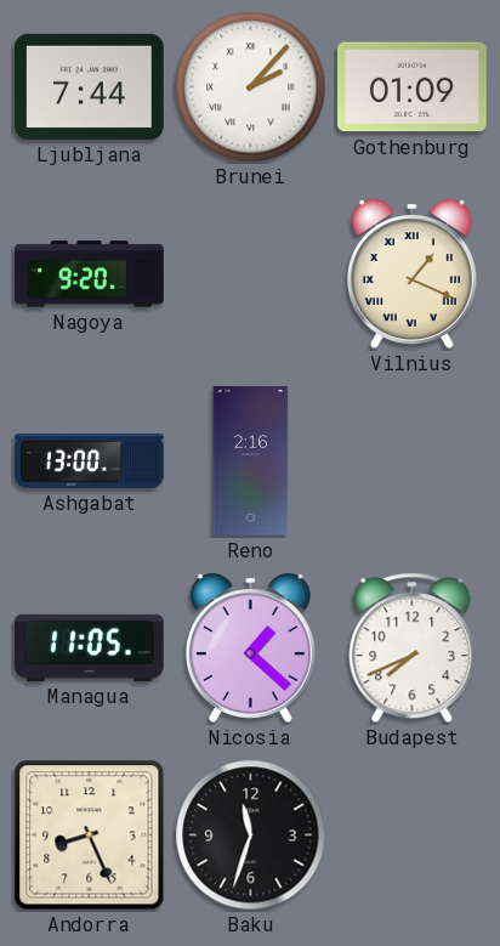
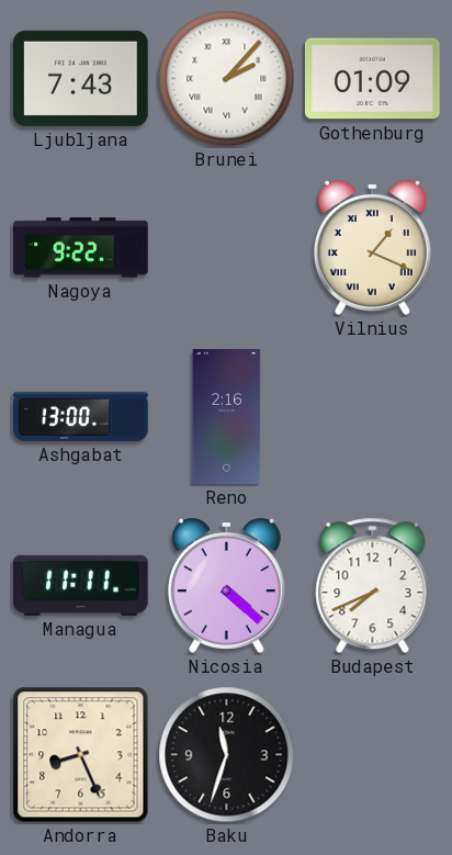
Ljubljana: 7:44 -> 7:43 (81, 78)
Nagoya: 9:20 -> 9:22 (81, 248)
Managua: 11:05 -> 11:11 (81, 585)
Nicosia: 1:22 -> 4:22 (226, 585)
